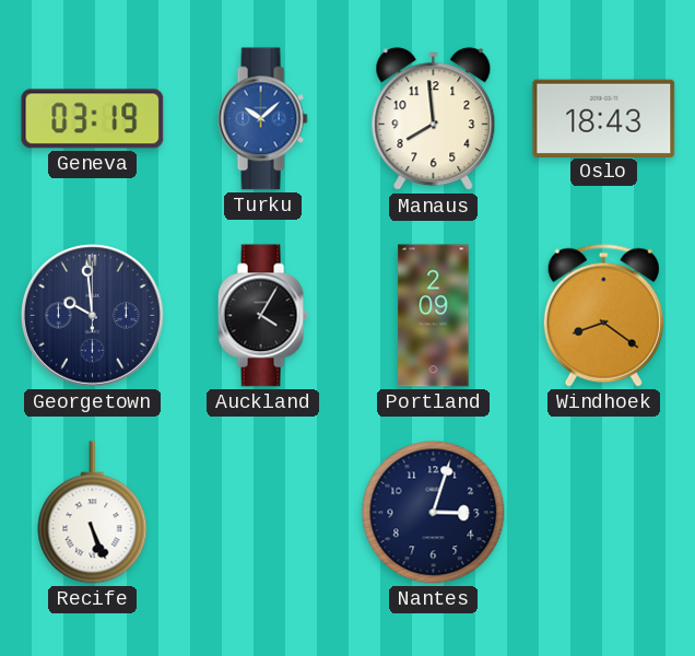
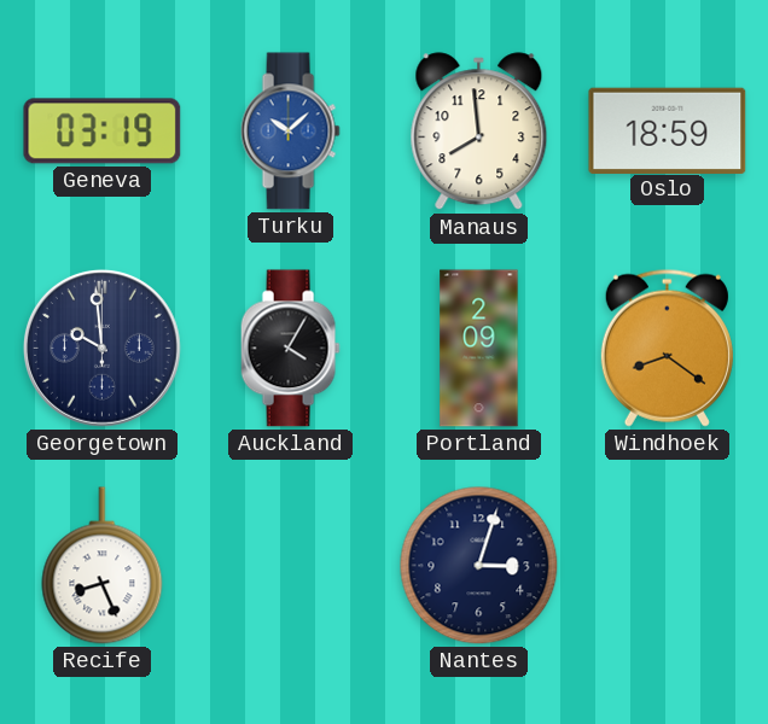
Oslo: 18:43 -> 18:59 (668, 130)
Recife: 5:26 -> 8:26 (103, 566)
